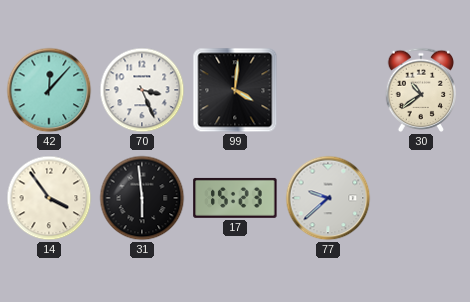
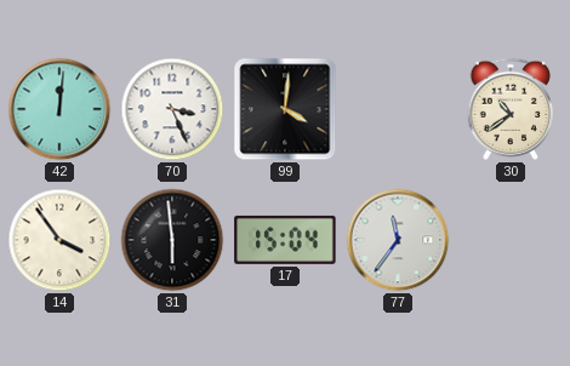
42: 12:07 -> 12:01 (59, 109)
17: 15:23 -> 15:04 (285, 240)
77: 9:38 -> 11:36 (398, 240)
